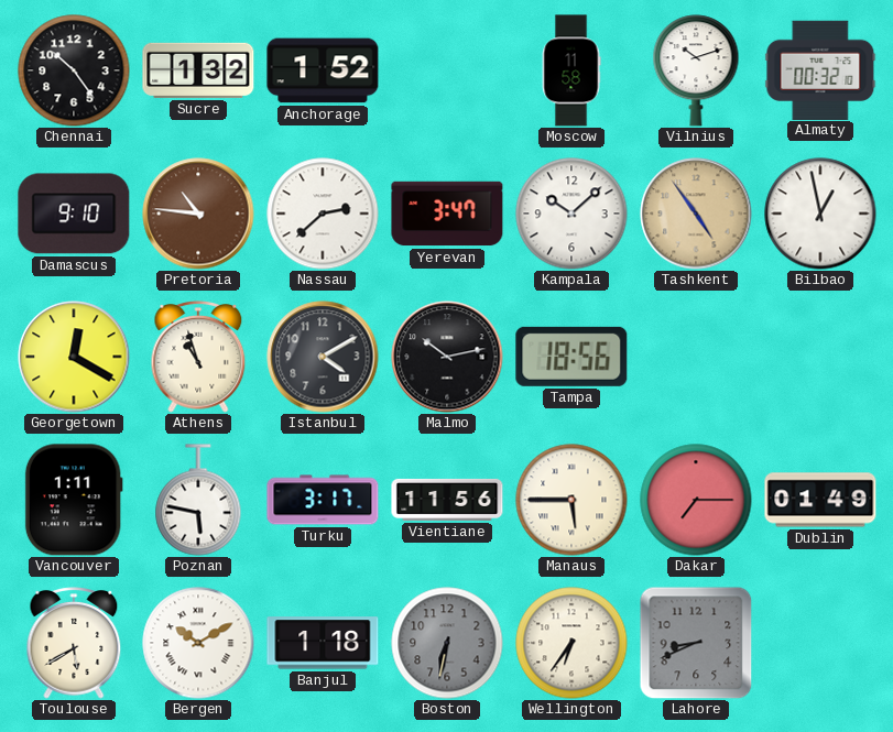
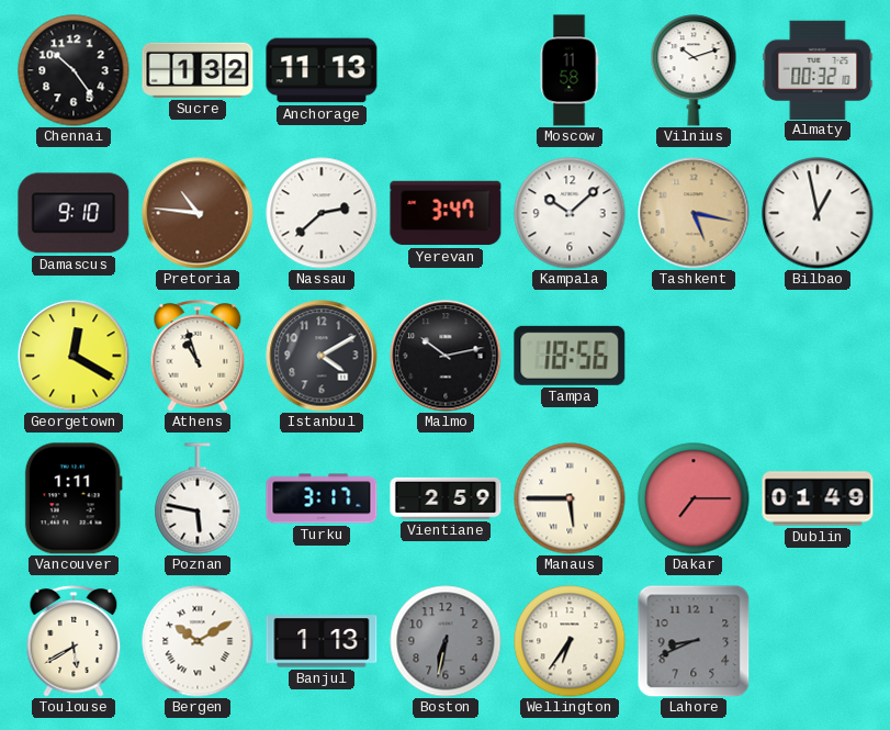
Anchorage: 1:52 -> 11:13 (322, 70)
Tashkent: 4:54 -> 5:17 (694, 213)
Vientiane: 11:56 -> 2:59 (446, 498)
Banjul: 1:18 -> 1:13 (322, 641)
